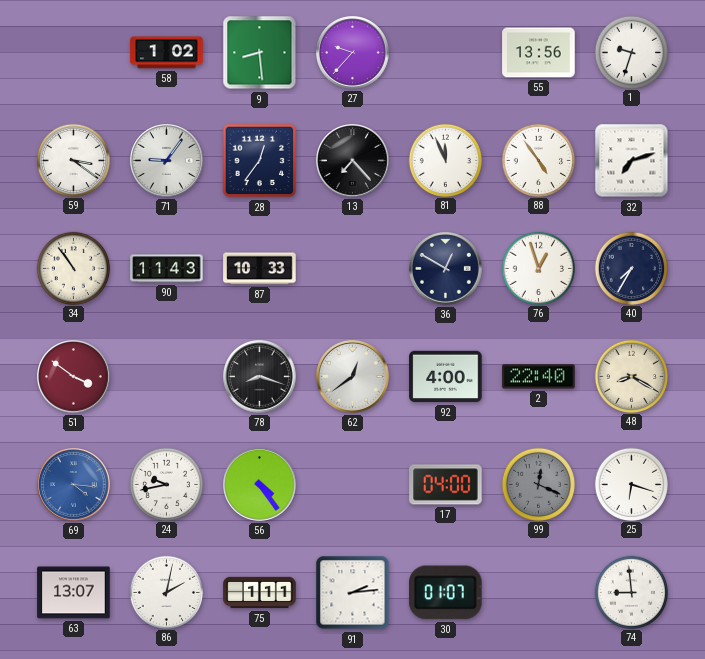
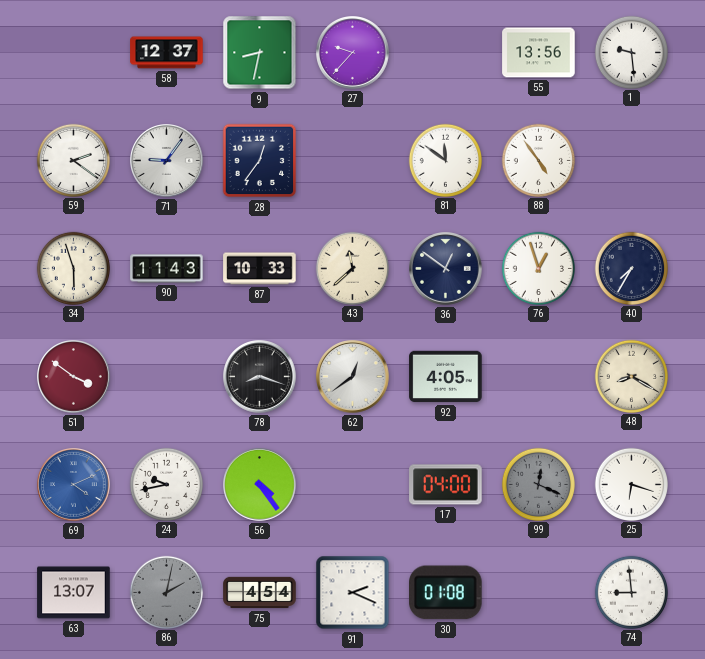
58: 1:02 -> 12:37 (167, 53)
9: 8:29 -> 8:32 (260, 53)
1: 9:33 -> 9:29 (631, 52)
59: 3:21 -> 2:21 (73, 160)
13: 7:23 -> none (353, 161)
81: 11:56 -> 11:51 (445, 160)
32: 7:12 -> none (632, 161)
34: 10:54 -> 5:57 (73, 268)
43: none -> 11:38 (352, 268)
36: 12:50 -> 12:51 (446, 269)
92: 4:00 -> 4:05 (446, 377)
2: 22:40 -> none (539, 377)
69: 4:16 -> 4:11 (74, 485)
86 dial: white -> grey (166, 592)
75: 1:11 -> 4:54 (260, 593)
91: 2:14 -> 2:19 (353, 593)
30: 01:07 -> 01:08 (446, 593)
